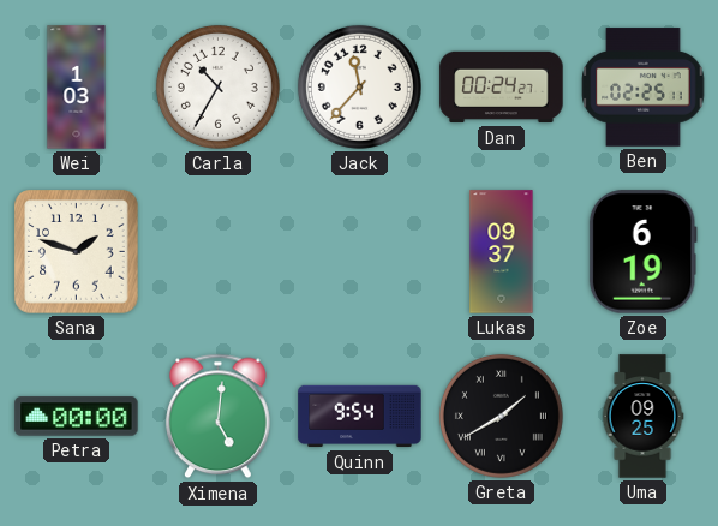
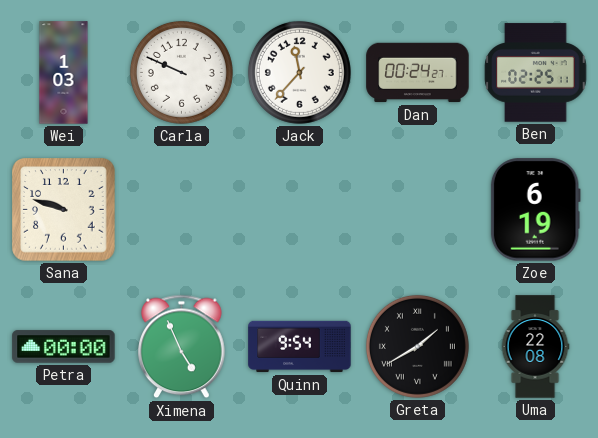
Carla: 10:35 -> 9:49 (181, 72)
Sana: 1:48 -> 9:48 (64, 210)
Lukas: 09:37 -> none (502, 252)
Ximena: 5:01 -> 4:56 (182, 347)
Uma: 09:25 -> 22:08 (535, 347)
